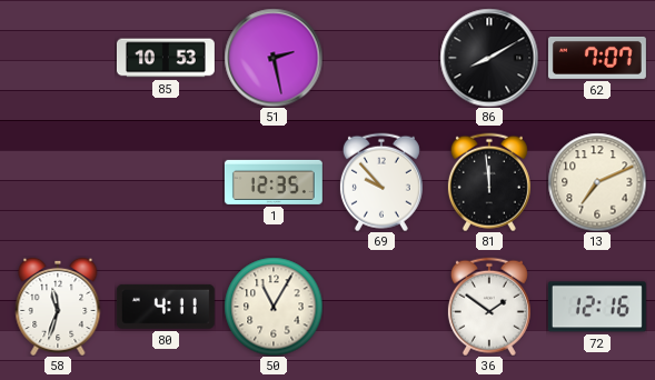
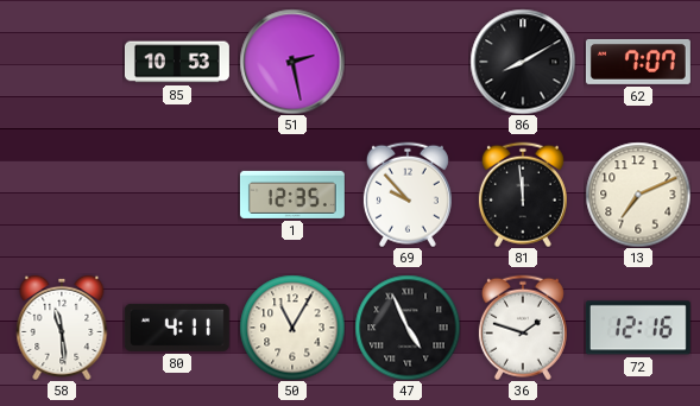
58: 11:33 -> 11:29 (62, 328)
47: none -> 4:56 (408, 328)
36: 1:51 -> 1:48 (523, 328)
